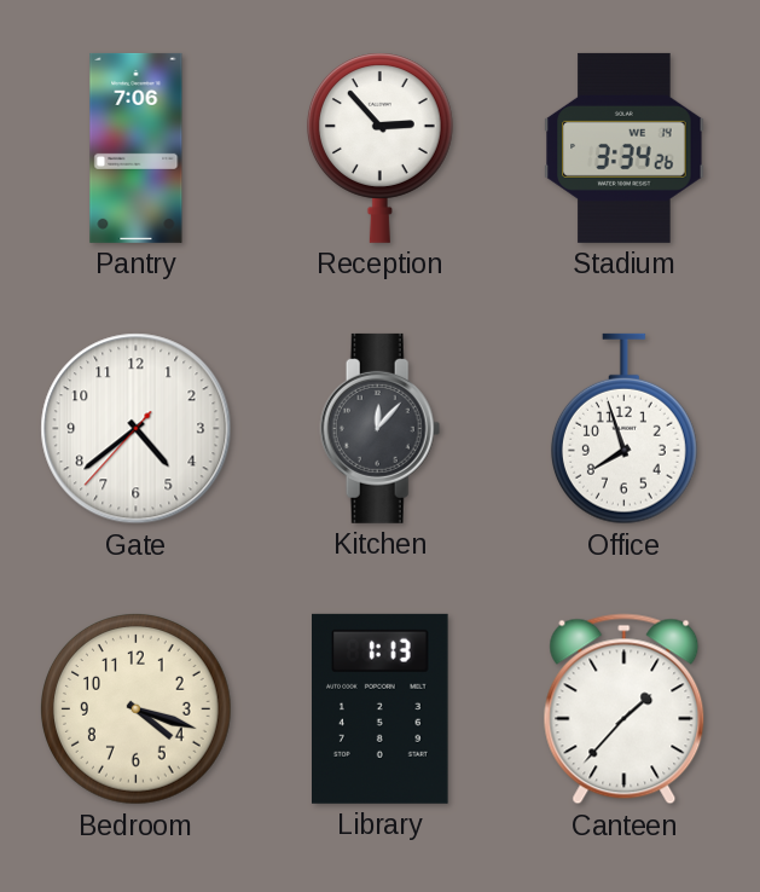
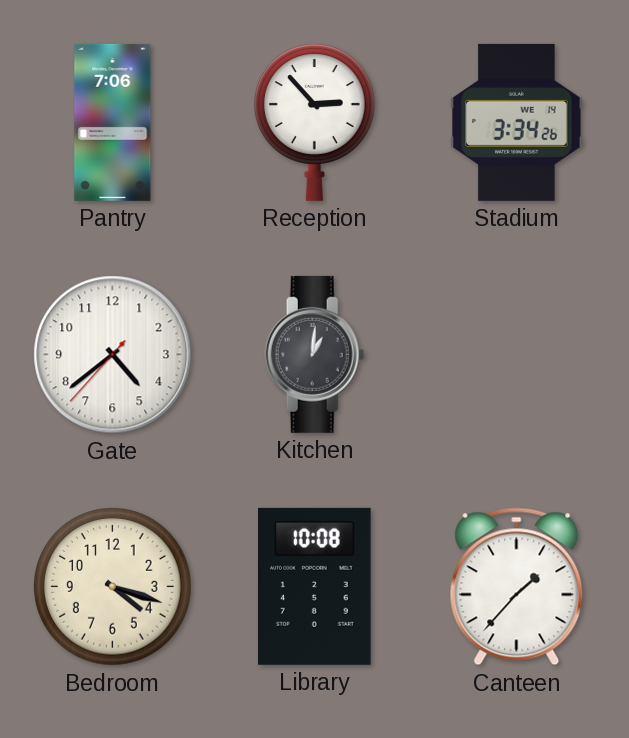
Kitchen: 12:07 -> 1:01 (315, 354)
Office: 7:57 -> none (623, 429)
Library: 1:13 -> 10:08 (315, 586)
